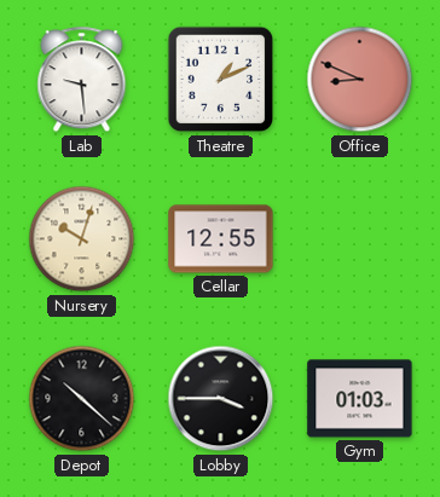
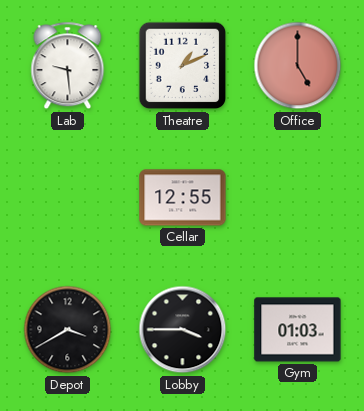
Office: 8:49 -> 5:00 (298, 66)
Nursery: 10:03 -> none (82, 239)
Depot: 10:22 -> 3:40 (68, 330)
